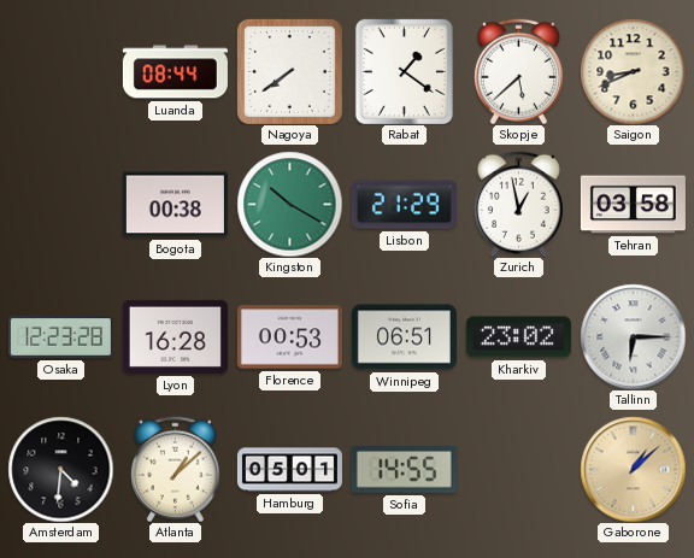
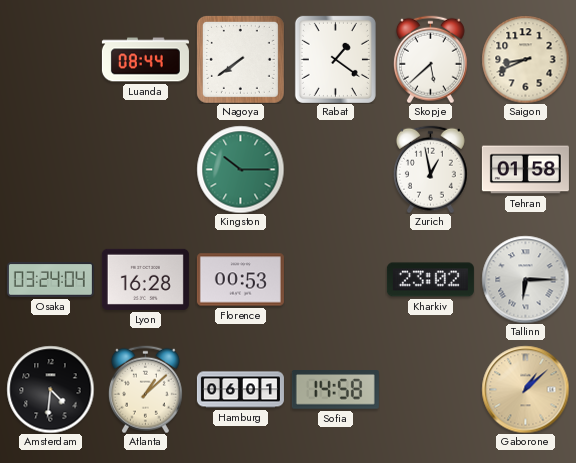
Bogota: 00:38 -> none (175, 205)
Kingston: 10:20 -> 10:15 (240, 169)
Lisbon: 21:29 -> none (404, 205)
Tehran: 03:58 -> 01:58 (525, 170)
Osaka: 12:23 -> 03:24 (50, 280)
Winnipeg: 06:51 -> none (404, 337)
Hamburg: 05:01 -> 06:01 (240, 390)
Sofia: 14:55 -> 14:58 (335, 390)
